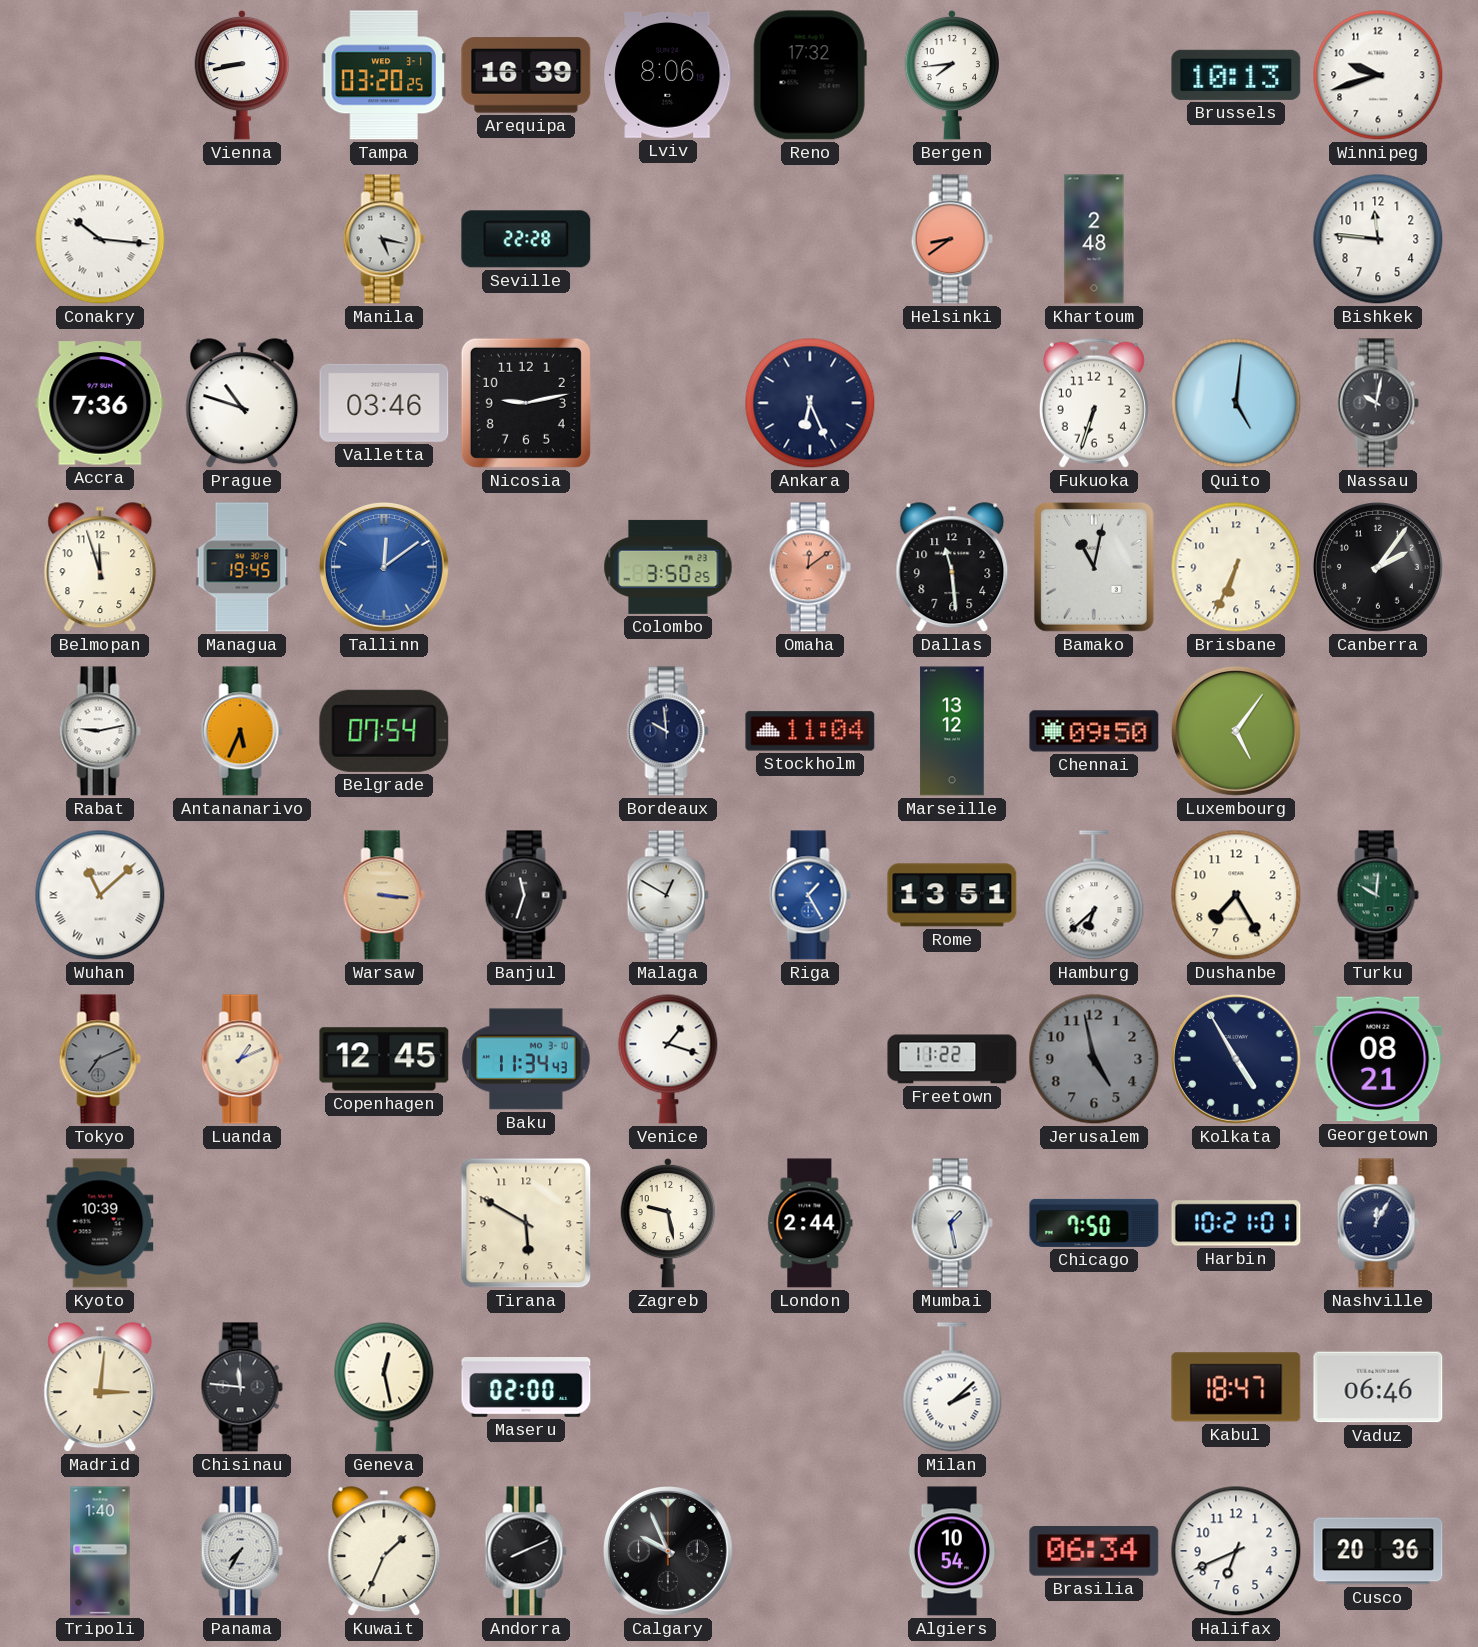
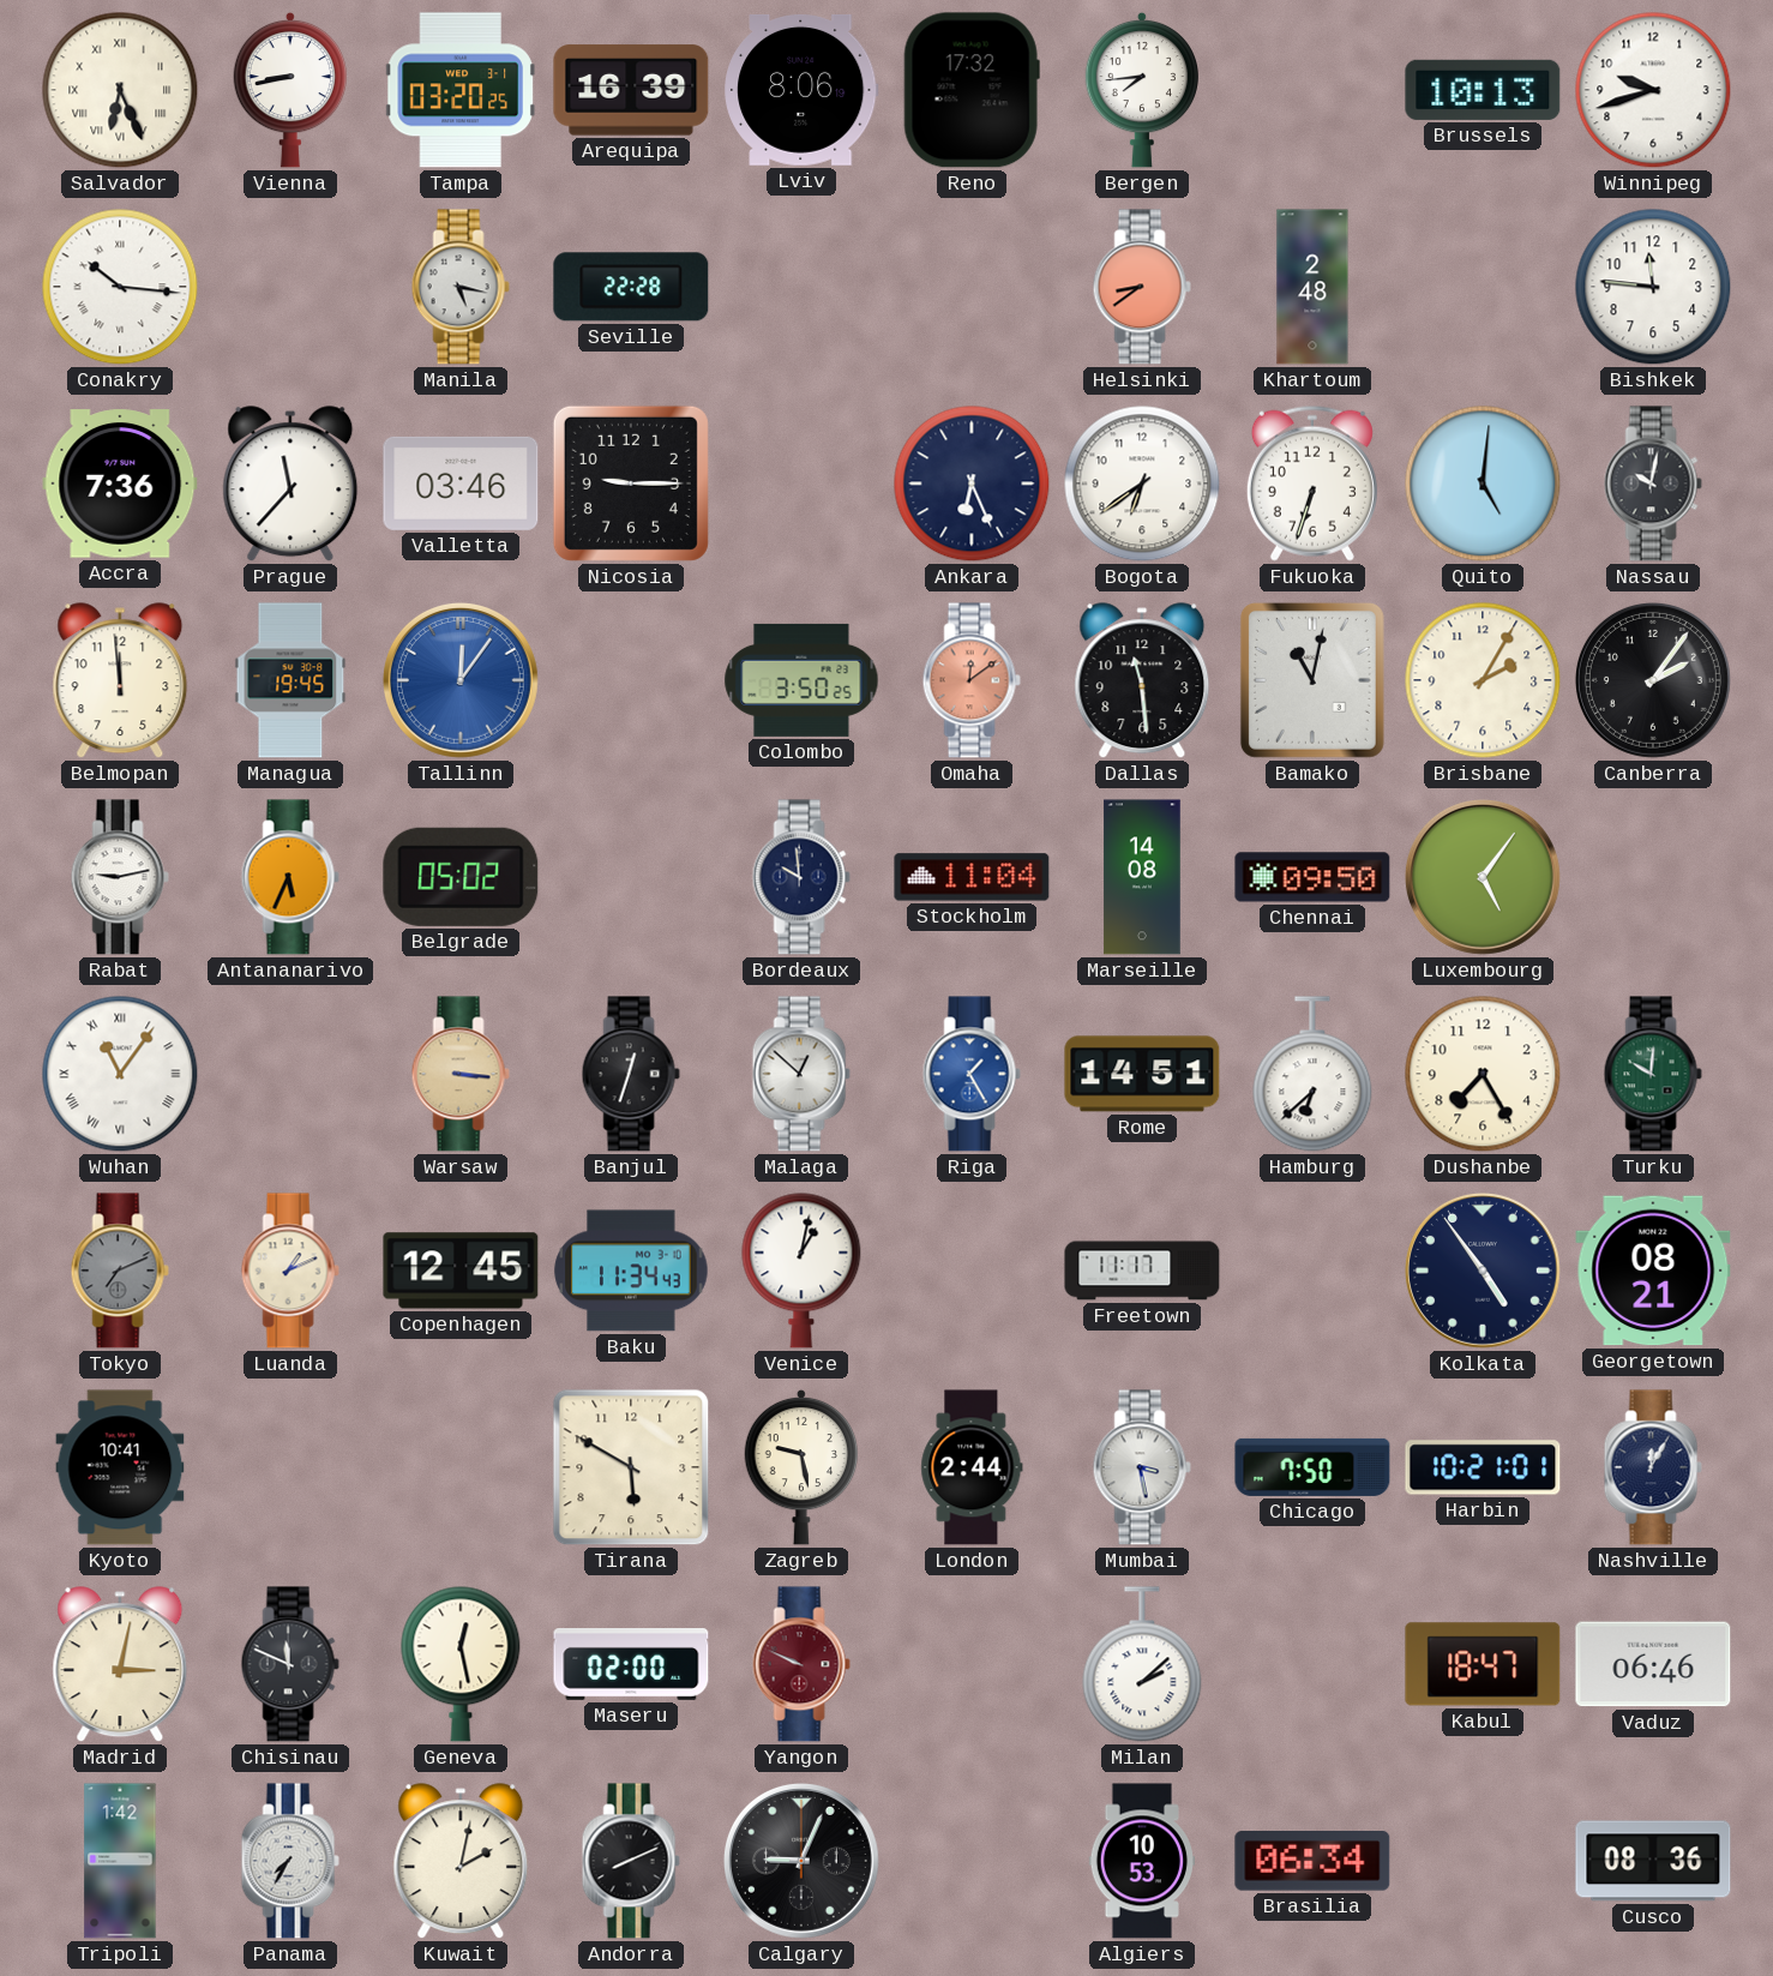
Salvador: none -> 6:26 (120, 90)
Prague: 10:48 -> 11:37 (290, 485)
Nicosia: 9:13 -> 9:15 (631, 484)
Bogota: none -> 6:39 (1142, 484)
Belmopan: 11:57 -> 11:59 (120, 681)
Tallinn: 12:09 -> 12:06 (461, 680)
Brisbane: 6:34 -> 2:05 (1483, 680)
Belgrade: 07:54 -> 05:02 (461, 877)
Marseille: 13:12 -> 14:08 (1142, 877)
Wuhan: 11:08 -> 11:06 (120, 1074)
Banjul: 11:33 -> 12:33 (631, 1074)
Malaga: 12:50 -> 12:52 (801, 1074)
Rome: 13:51 -> 14:51 (1142, 1074)
Venice: 1:18 -> 1:02 (801, 1271)
Freetown: 11:22 -> 11:17 (1142, 1271)
Jerusalem: 4:58 -> none (1094, 1059)
Kolkata: 4:55 -> 4:54 (1483, 1271)
Kyoto: 10:39 -> 10:41 (120, 1467)
Mumbai: 1:28 -> 3:28 (1142, 1467)
Madrid: 3:01 -> 3:02 (120, 1665)
Chisinau: 11:46 -> 11:49 (290, 1664)
Yangon: none -> 9:49 (801, 1664)
Tripoli: 1:40 -> 1:42 (120, 1861)
Kuwait: 1:34 -> 2:02 (461, 1862)
Calgary: 9:56 -> 9:04 (801, 1861)
Algiers: 10:54 -> 10:53 (1141, 1861)
Halifax: 6:41 -> none (1236, 1551)
Cusco: 20:36 -> 08:36 (1653, 1861)
